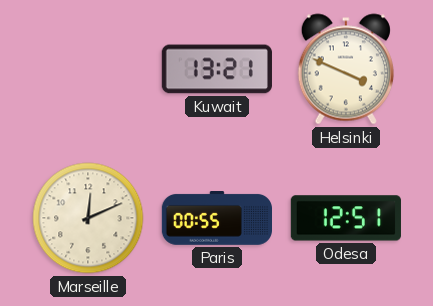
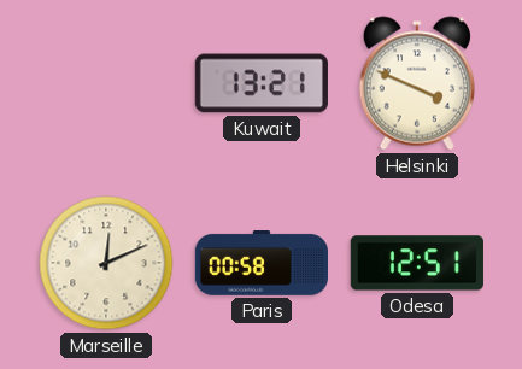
Paris: 00:55 -> 00:58 (260, 264)
